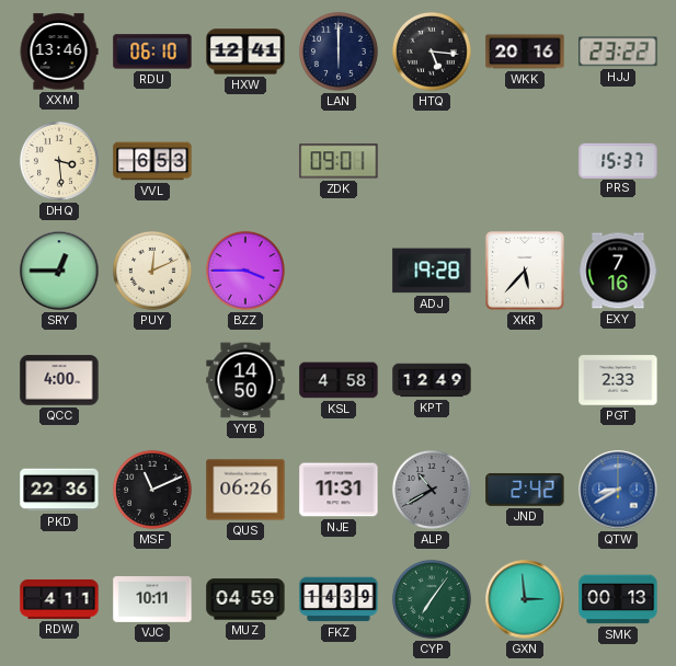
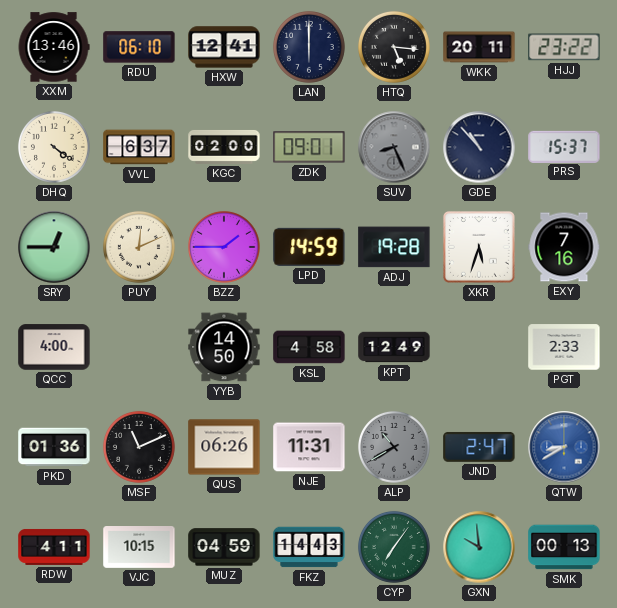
WKK: 20:16 -> 20:11 (479, 47)
DHQ: 3:29 -> 4:21 (54, 147)
VVL: 6:53 -> 6:37 (139, 147)
KGC: none -> 02:00 (224, 147)
SUV: none -> 8:26 (394, 147)
GDE: none -> 10:53 (479, 147)
BZZ: 3:45 -> 1:45 (224, 247)
LPD: none -> 14:59 (309, 247)
XKR: 5:37 -> 5:33 (479, 247)
PKD: 22:36 -> 01:36 (54, 447)
JND: 2:42 -> 2:47 (479, 447)
VJC: 10:11 -> 10:15 (139, 548)
FKZ: 14:39 -> 14:43 (309, 547)
GXN: 2:59 -> 9:59 (479, 547)
